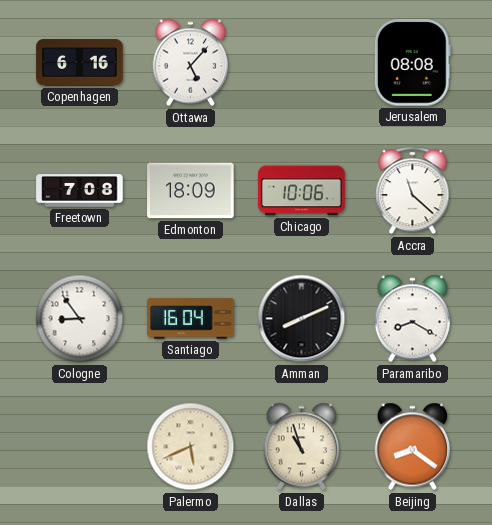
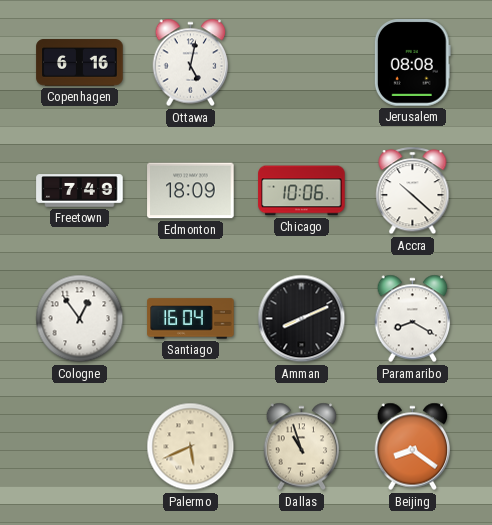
Ottawa: 5:07 -> 5:02 (191, 63)
Freetown: 7:08 -> 7:49 (80, 191)
Accra: 11:22 -> 10:22 (413, 191)
Cologne: 8:54 -> 12:54 (80, 319)
